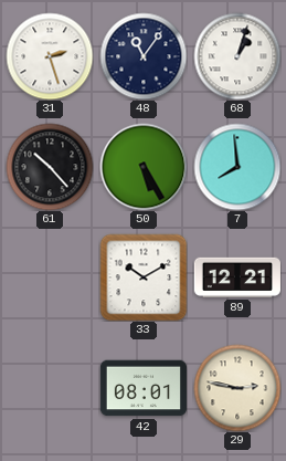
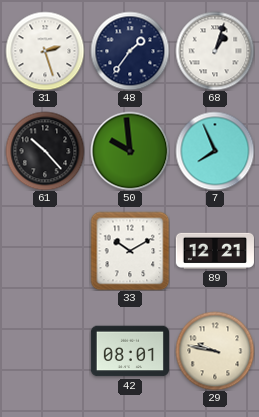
48: 11:06 -> 1:36 (130, 51)
50: 5:25 -> 9:59 (130, 151)
7: 7:59 -> 7:56 (215, 151)
29: 2:47 -> 9:47 (215, 351)
